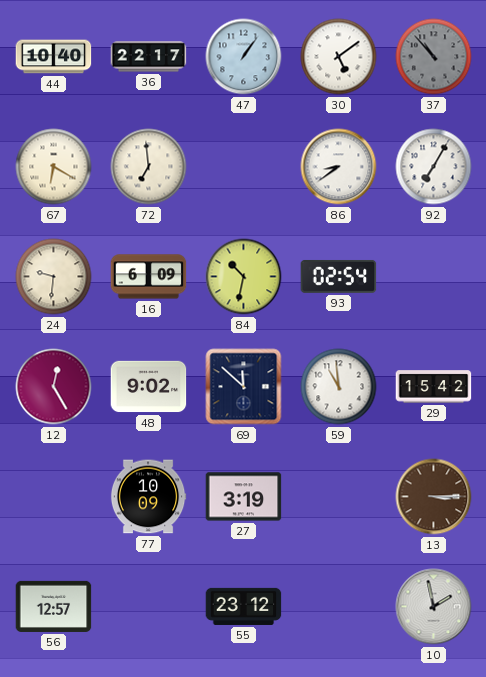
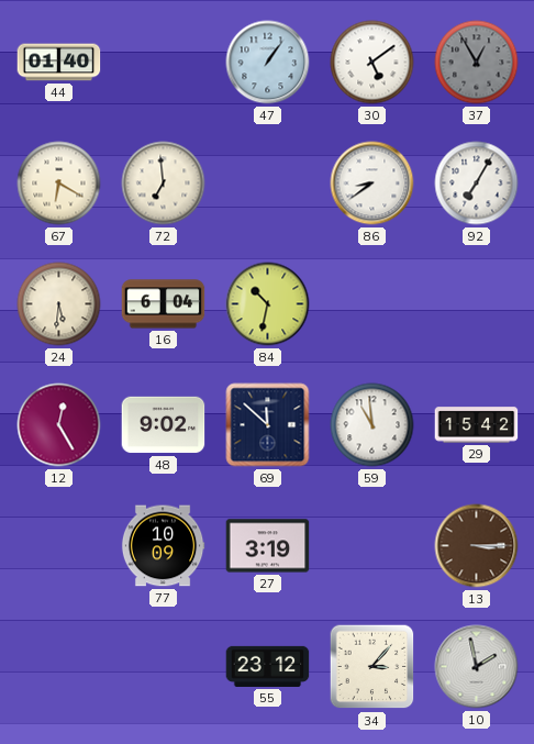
44: 10:40 -> 01:40 (59, 63)
36: 22:17 -> none (149, 57)
37: 10:53 -> 12:55 (477, 63)
24: 9:31 -> 5:31 (59, 304)
16: 6:09 -> 6:04 (164, 304)
93: 02:54 -> none (339, 276)
56: 12:57 -> none (54, 606)
34: none -> 3:07 (372, 667)
